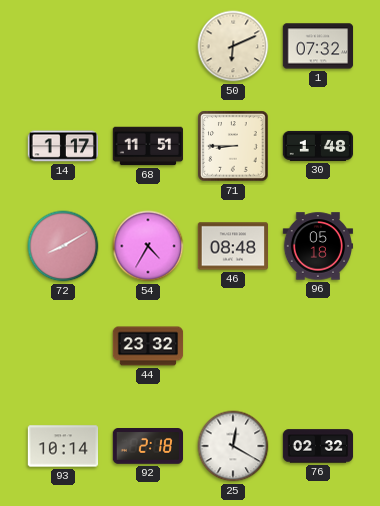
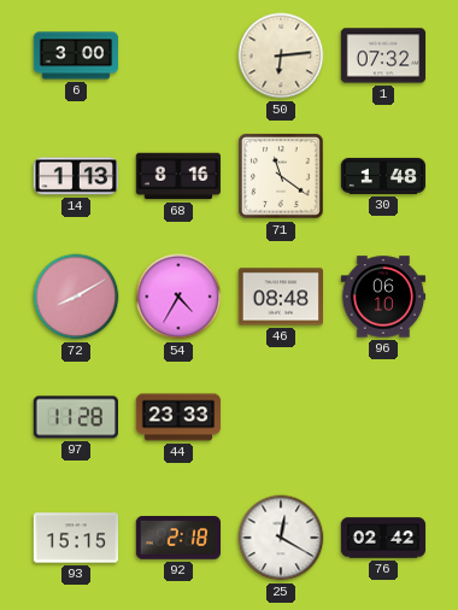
6: none -> 3:00 (76, 55)
50: 6:11 -> 6:14 (281, 55)
14: 1:17 -> 1:13 (75, 176)
68: 11:51 -> 8:16 (177, 176)
71: 8:45 -> 11:21 (281, 176)
96: 05:18 -> 06:10 (383, 297)
97: none -> 11:28 (76, 417)
44: 23:32 -> 23:33 (178, 417)
93: 10:14 -> 15:15 (76, 538)
76: 02:32 -> 02:42 (383, 538)
